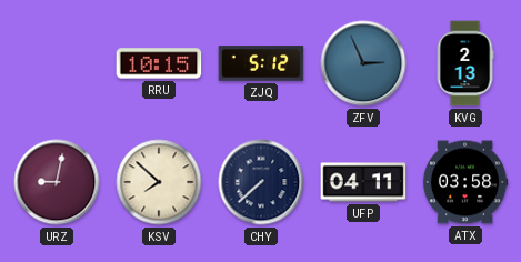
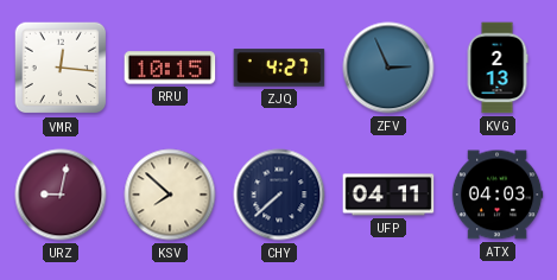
VMR: none -> 12:16 (61, 68)
ZJQ: 5:12 -> 4:27 (279, 68)
ATX: 03:58 -> 04:03 (498, 195)
